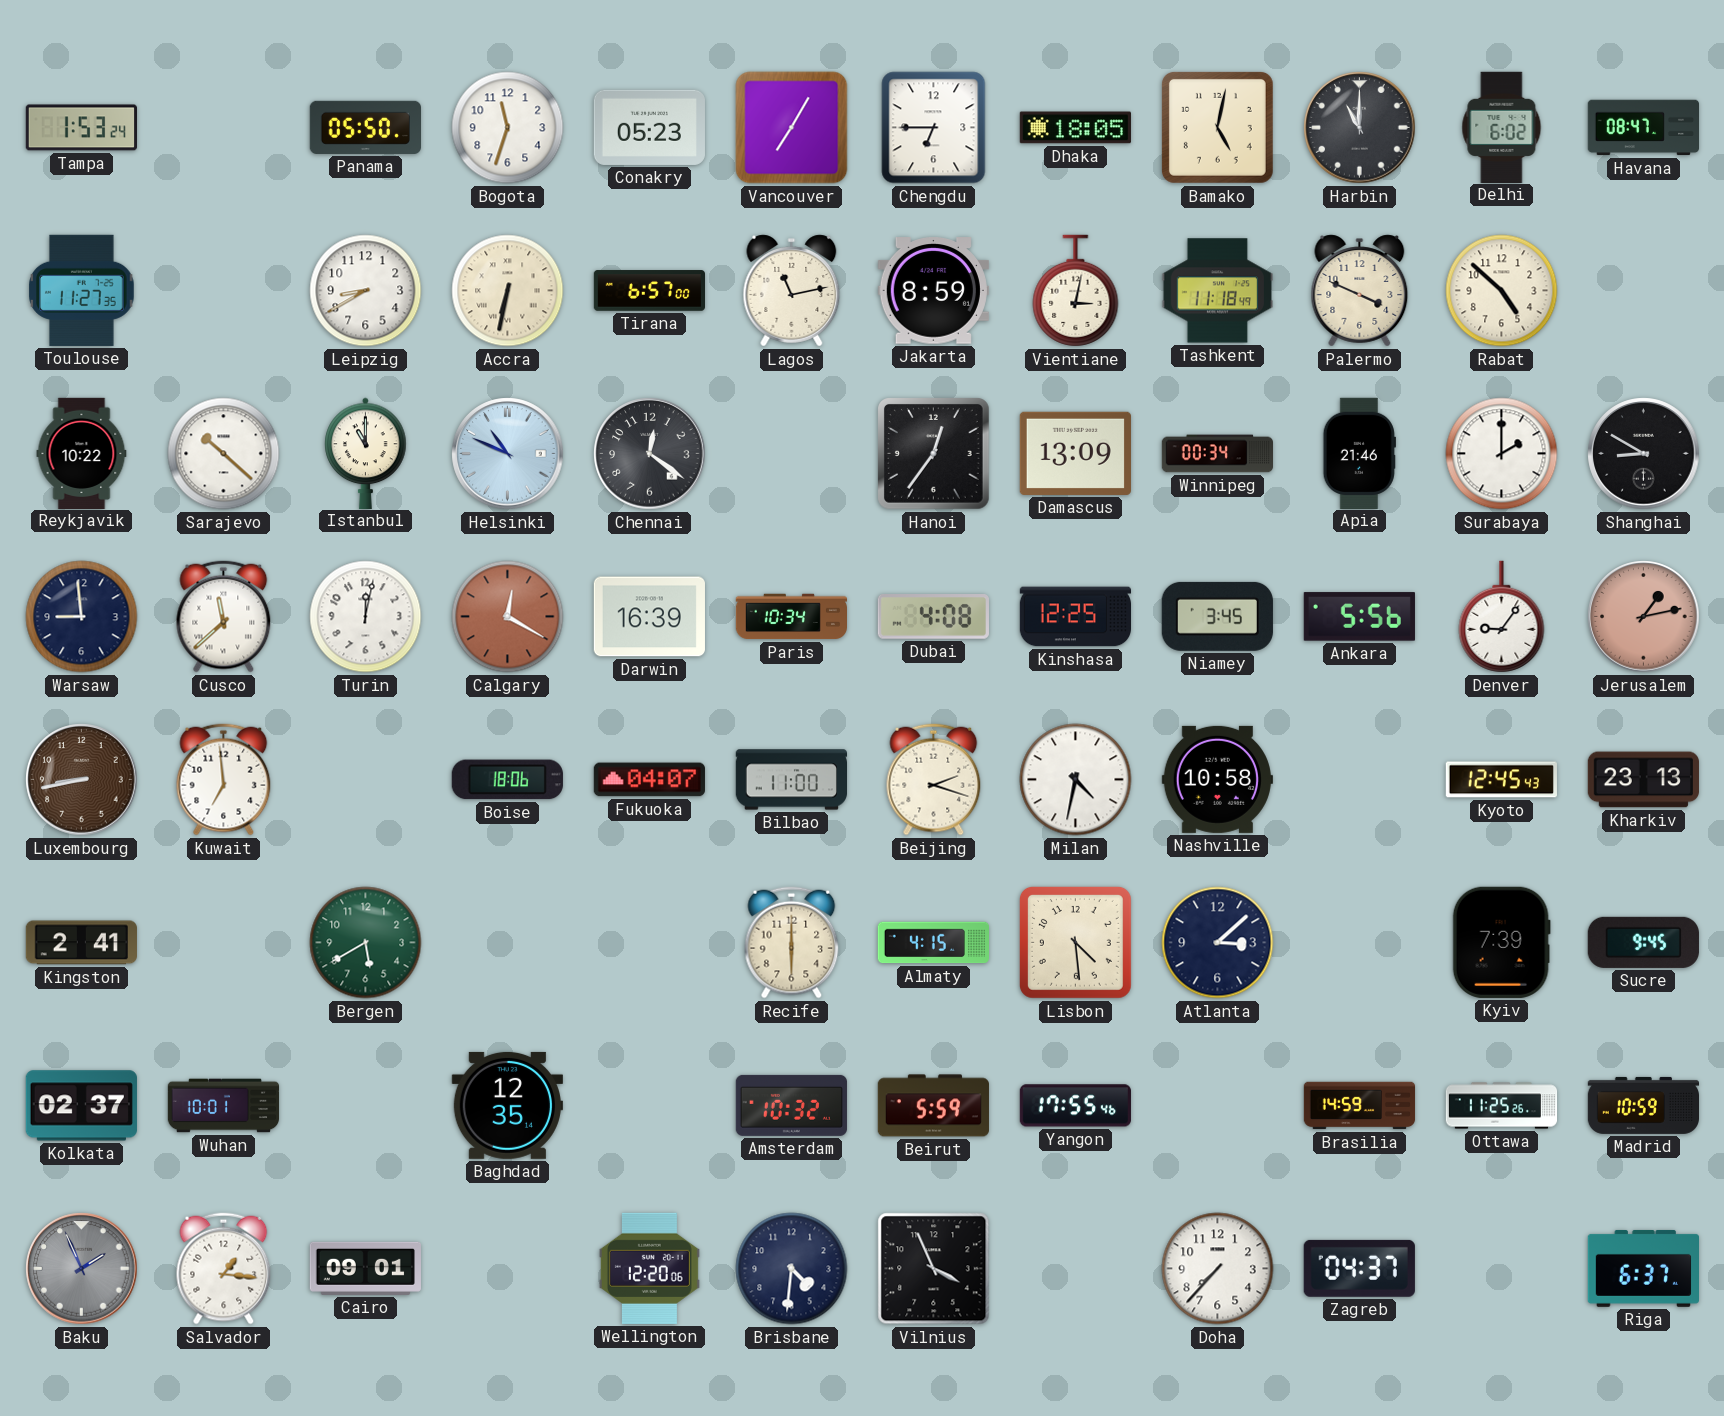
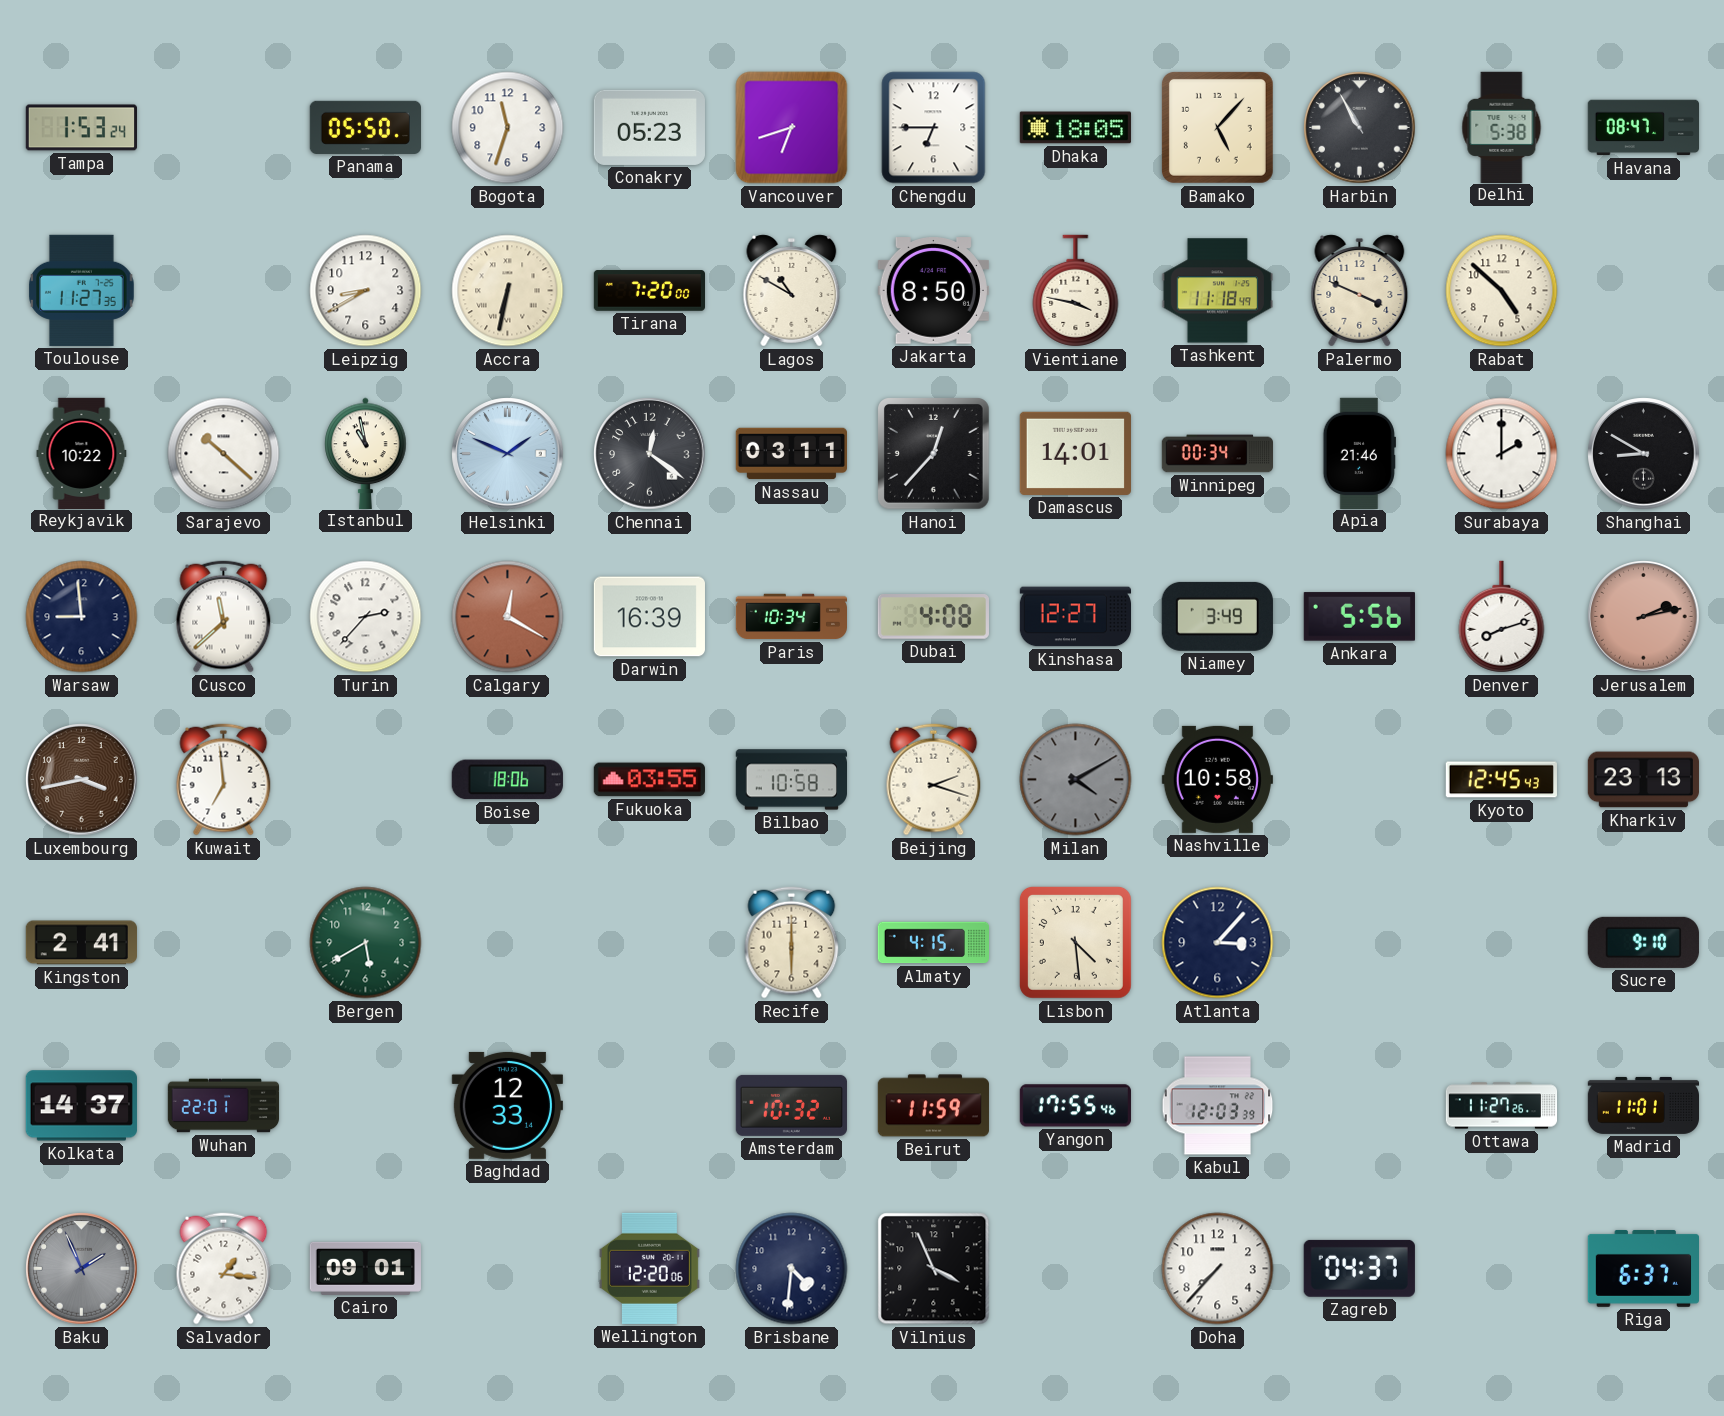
Vancouver: 7:05 -> 6:42 (792, 128)
Bamako: 5:02 -> 5:07 (1217, 127)
Harbin: 11:00 -> 10:55 (1360, 128)
Delhi: 6:02 -> 5:38 (1502, 127)
Tirana: 6:57 -> 7:20 (649, 291)
Lagos: 11:13 -> 10:50 (792, 291)
Jakarta: 8:59 -> 8:50 (933, 291)
Vientiane: 3:02 -> 3:47 (1076, 291)
Istanbul: 11:00 -> 10:58 (366, 453)
Helsinki: 10:49 -> 1:49 (508, 454)
Nassau: none -> 03:11 (791, 454)
Hanoi: 12:36 -> 12:37 (934, 454)
Damascus: 13:09 -> 14:01 (1075, 453)
Turin: 12:02 -> 2:37 (366, 617)
Kinshasa: 12:25 -> 12:27 (1075, 617)
Niamey: 3:45 -> 3:49 (1217, 616)
Denver: 9:06 -> 8:12 (1502, 617)
Jerusalem: 1:13 -> 2:13 (1644, 617)
Luxembourg: 8:43 -> 3:43 (82, 780)
Fukuoka: 04:07 -> 03:55 (649, 780)
Bilbao: 11:00 -> 10:58 (791, 780)
Milan: 4:32 -> 4:10 (1076, 780)
Milan dial: white -> grey (1076, 780)
Atlanta: 3:08 -> 3:07 (1218, 943)
Kyiv: 7:39 -> none (1501, 942)
Sucre: 9:45 -> 9:10 (1643, 942)
Kolkata: 02:37 -> 14:37 (81, 1106)
Wuhan: 10:01 -> 22:01 (224, 1106)
Baghdad: 12:35 -> 12:33 (507, 1105)
Beirut: 5:59 -> 11:59 (933, 1106)
Kabul: none -> 12:03 (1218, 1106)
Brasilia: 14:59 -> none (1360, 1106)
Ottawa: 11:25 -> 11:27 (1502, 1106)
Madrid: 10:59 -> 11:01 (1643, 1105)
